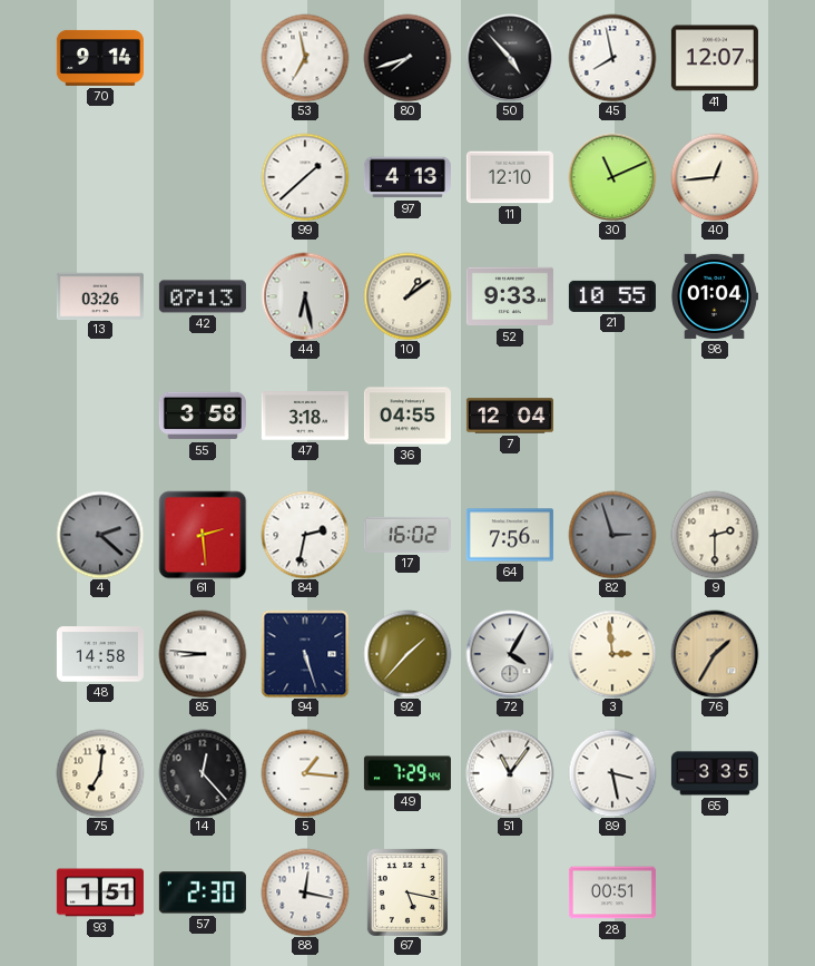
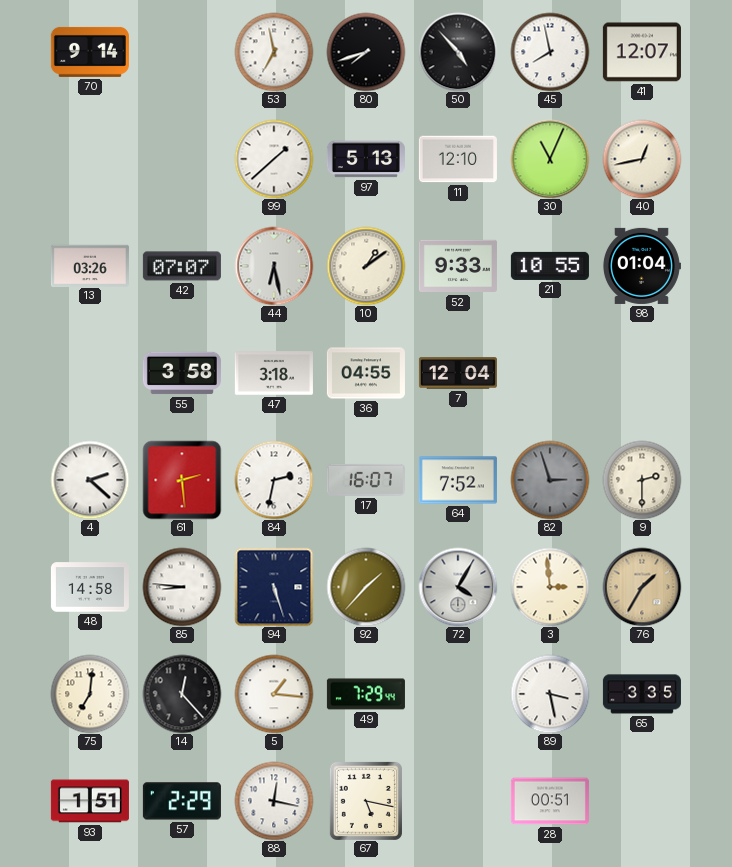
97: 4:13 -> 5:13 (366, 159)
30: 11:11 -> 11:04 (550, 159)
40: 12:44 -> 12:43 (642, 159)
42: 07:13 -> 07:07 (182, 266)
4 dial: grey -> white (90, 480)
17: 16:02 -> 16:07 (366, 480)
64: 7:56 -> 7:52 (458, 480)
51: 11:06 -> none (510, 773)
57: 2:30 -> 2:29 (182, 801)
